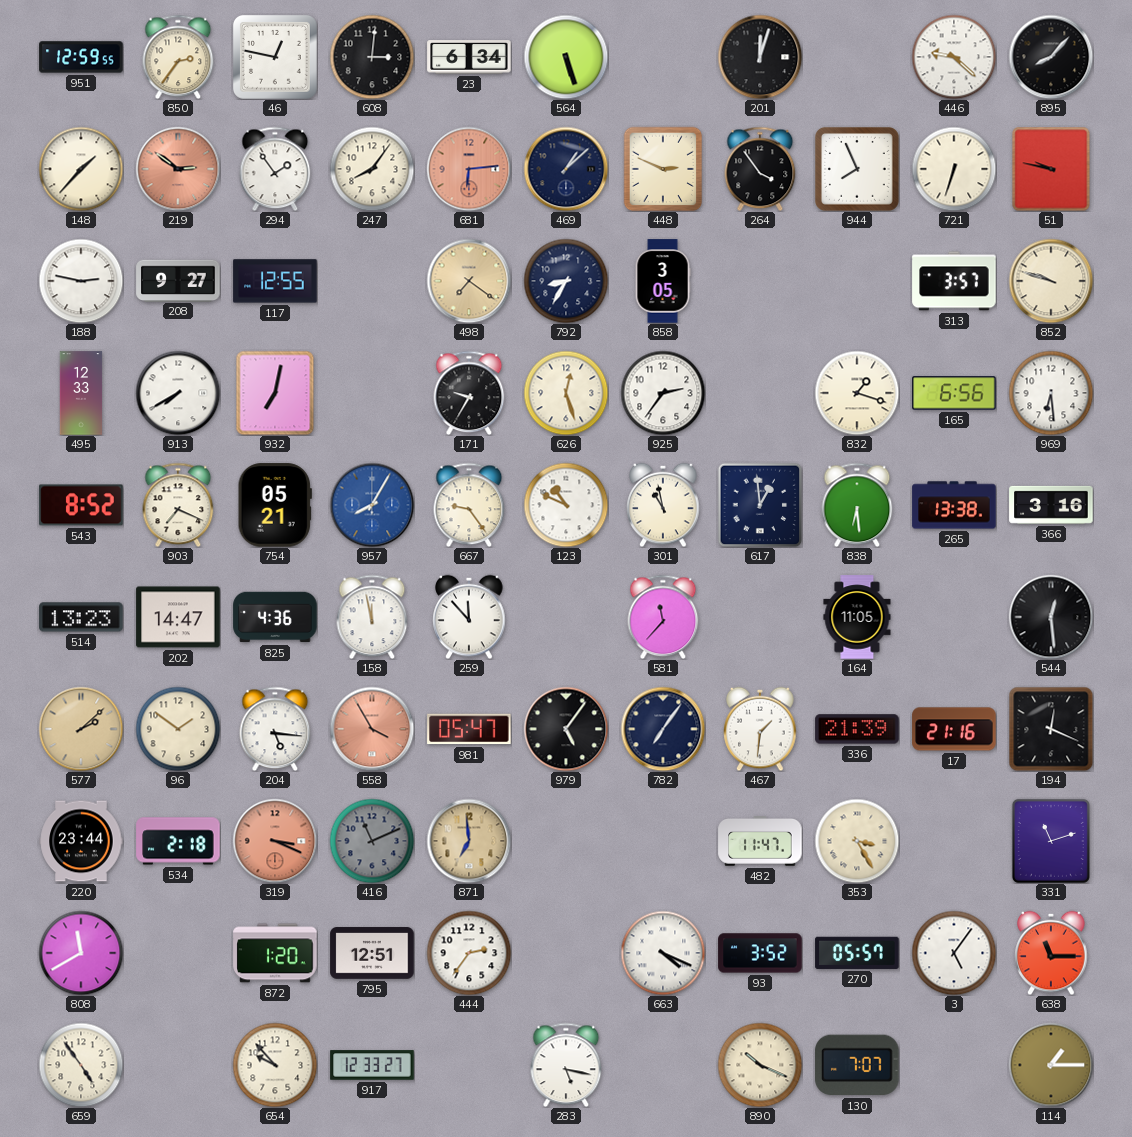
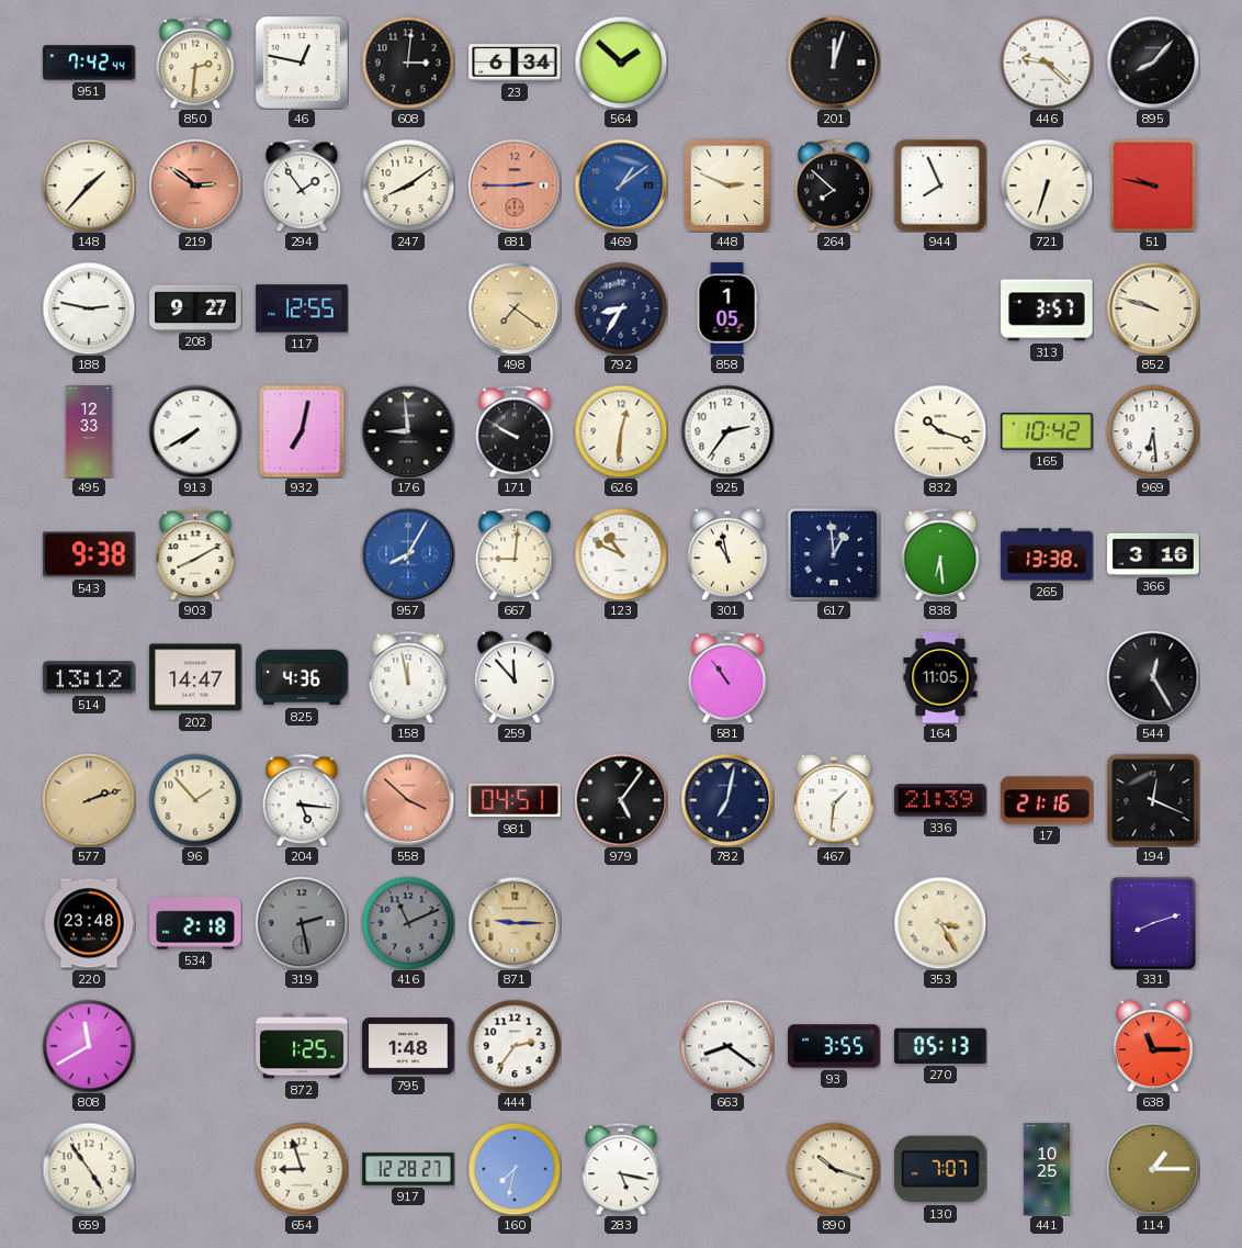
951: 12:59 -> 7:42 (89, 63)
850: 2:36 -> 2:31 (195, 63)
564: 5:27 -> 1:52 (621, 63)
247: 8:06 -> 8:09 (408, 185)
681: 6:14 -> 2:45 (515, 185)
469: 1:08 -> 1:09 (621, 185)
469 dial: navy -> blue (621, 185)
264: 3:54 -> 7:52 (834, 185)
858: 3:05 -> 1:05 (727, 308)
176: none -> 8:59 (408, 431)
171: 9:35 -> 9:50 (515, 431)
626: 12:27 -> 12:31 (621, 431)
832: 1:18 -> 10:18 (940, 431)
165: 6:56 -> 10:42 (1047, 431)
543: 8:52 -> 9:38 (89, 554)
903: 7:19 -> 8:10 (195, 554)
754: 05:21 -> none (275, 505)
667: 9:24 -> 9:01 (515, 554)
514: 13:23 -> 13:12 (89, 677)
581: 11:37 -> 10:54 (727, 677)
544: 12:29 -> 12:25 (1153, 677)
577: 2:08 -> 2:12 (89, 800)
96: 1:51 -> 1:53 (195, 800)
558: 3:55 -> 3:52 (408, 800)
981: 05:47 -> 04:51 (515, 800)
782: 7:06 -> 7:02 (727, 800)
220: 23:44 -> 23:48 (89, 923)
319: 3:19 -> 2:28 (302, 923)
319 dial: salmon -> grey (302, 923)
871: 6:59 -> 9:15 (515, 923)
482: 11:47 -> none (760, 842)
331: 11:12 -> 8:12 (1153, 923)
872: 1:20 -> 1:25 (302, 1046)
795: 12:51 -> 1:48 (408, 1046)
663: 4:19 -> 8:21 (727, 1046)
93: 3:52 -> 3:55 (834, 1046)
270: 05:57 -> 05:13 (940, 1046)
3: 5:06 -> none (954, 953)
654: 9:53 -> 8:57 (302, 1169)
917: 12:33 -> 12:28 (408, 1169)
160: none -> 7:32 (515, 1169)
890: 10:19 -> 10:18 (834, 1169)
441: none -> 10:25 (1047, 1169)
